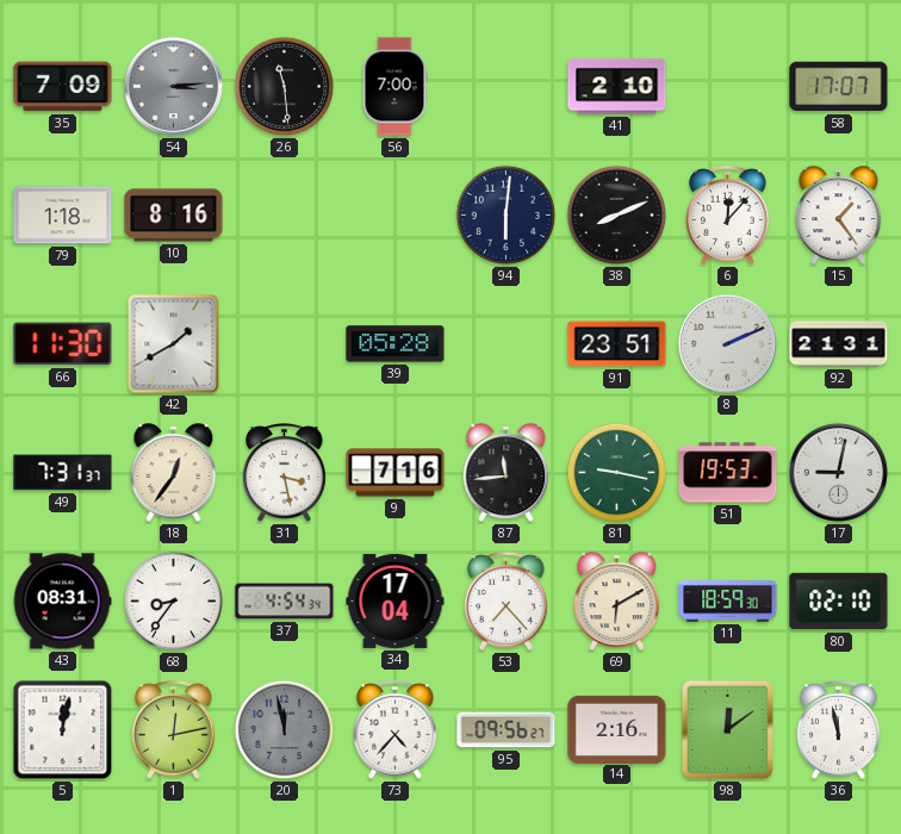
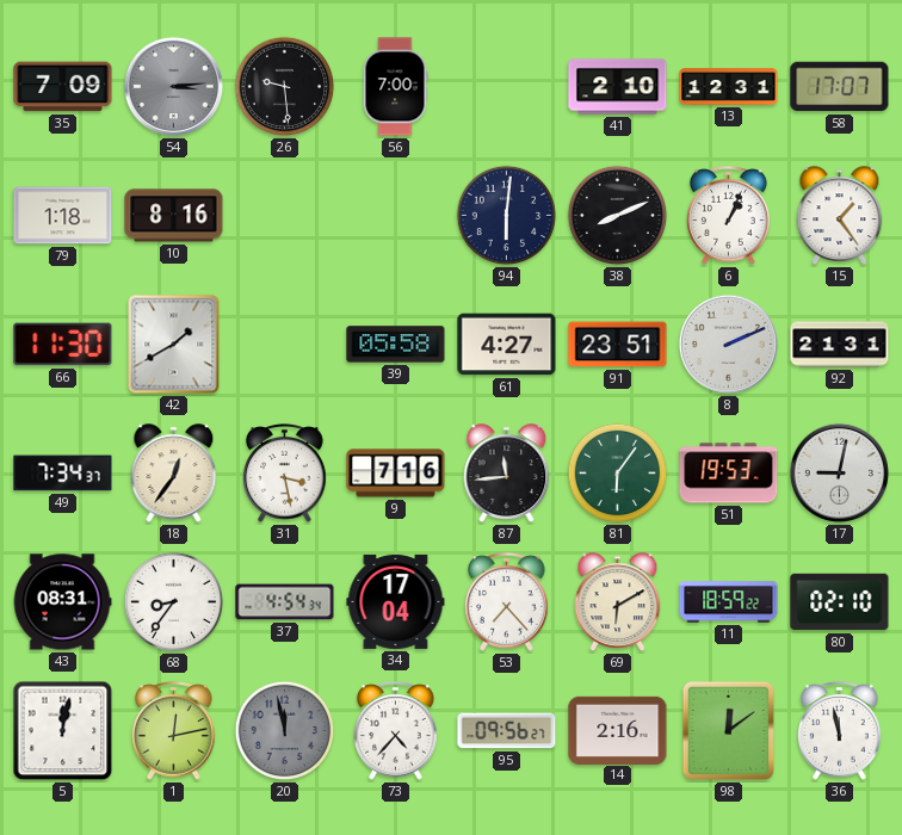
26: 11:29 -> 9:29 (285, 87)
13: none -> 12:31 (729, 87)
6: 12:07 -> 1:04 (729, 216)
39: 05:28 -> 05:58 (396, 345)
61: none -> 4:27 (507, 345)
49: 7:31 -> 7:34 (63, 474)
81: 9:17 -> 6:06 (618, 474)
11: 18:59:30 -> 18:59:22 (729, 602)
